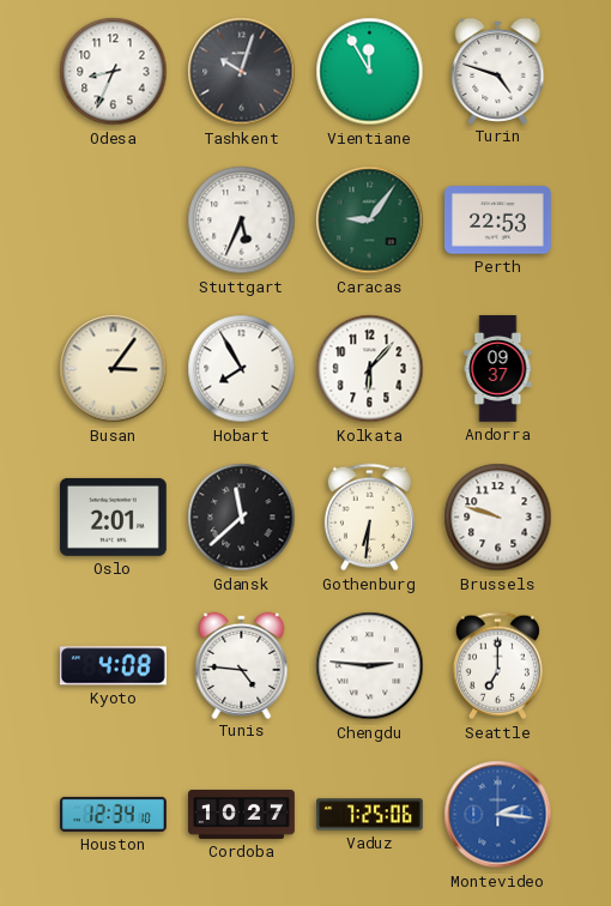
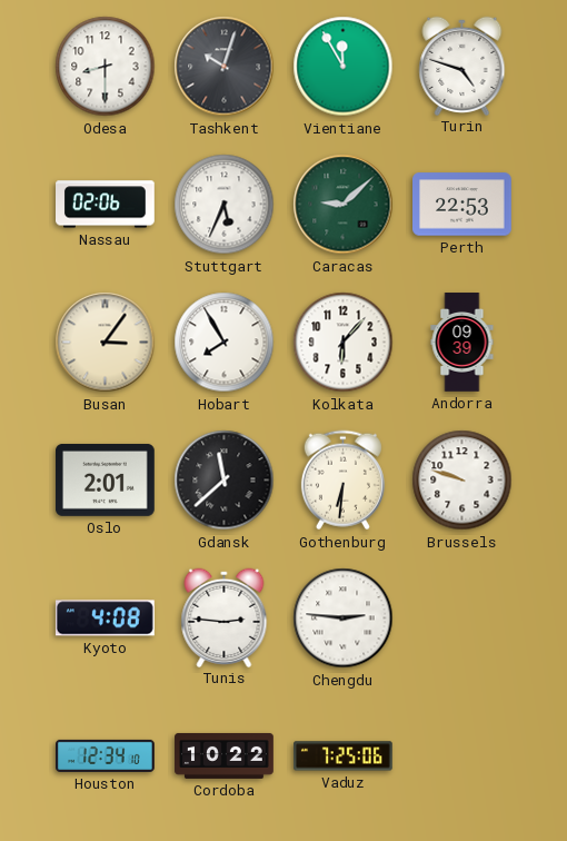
Odesa: 8:34 -> 8:30 (106, 67)
Nassau: none -> 02:06 (106, 205)
Caracas: 9:06 -> 9:08 (344, 205)
Andorra: 09:37 -> 09:39 (462, 343)
Tunis: 4:46 -> 2:46 (225, 617)
Seattle: 7:00 -> none (497, 666)
Cordoba: 10:27 -> 10:22 (225, 755)
Montevideo: 2:16 -> none (498, 815)
